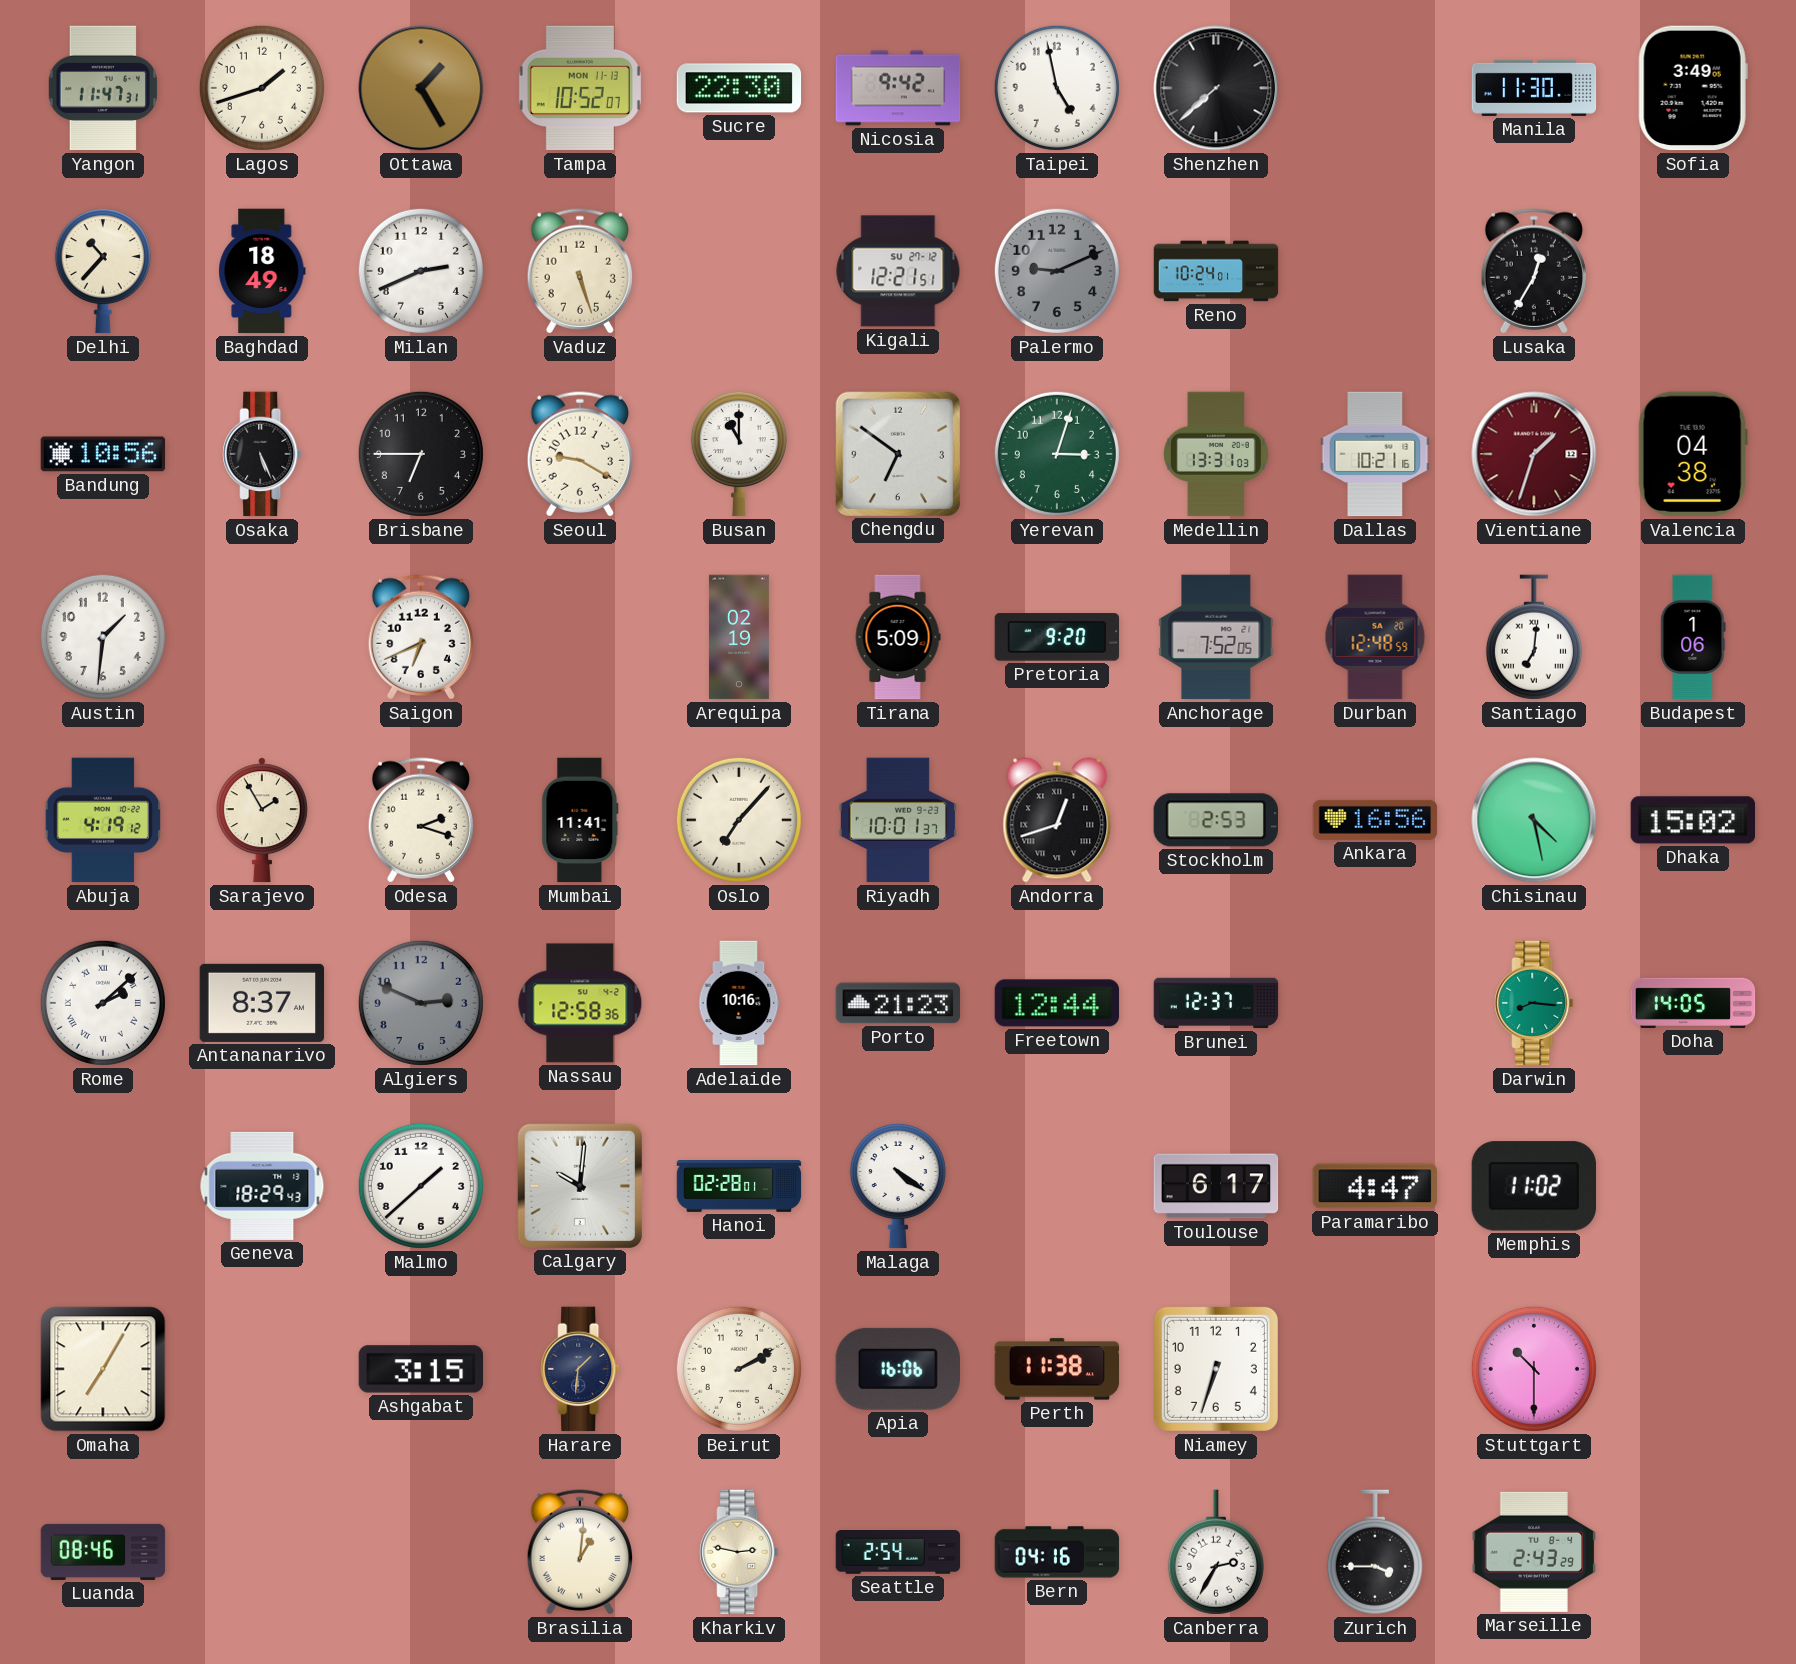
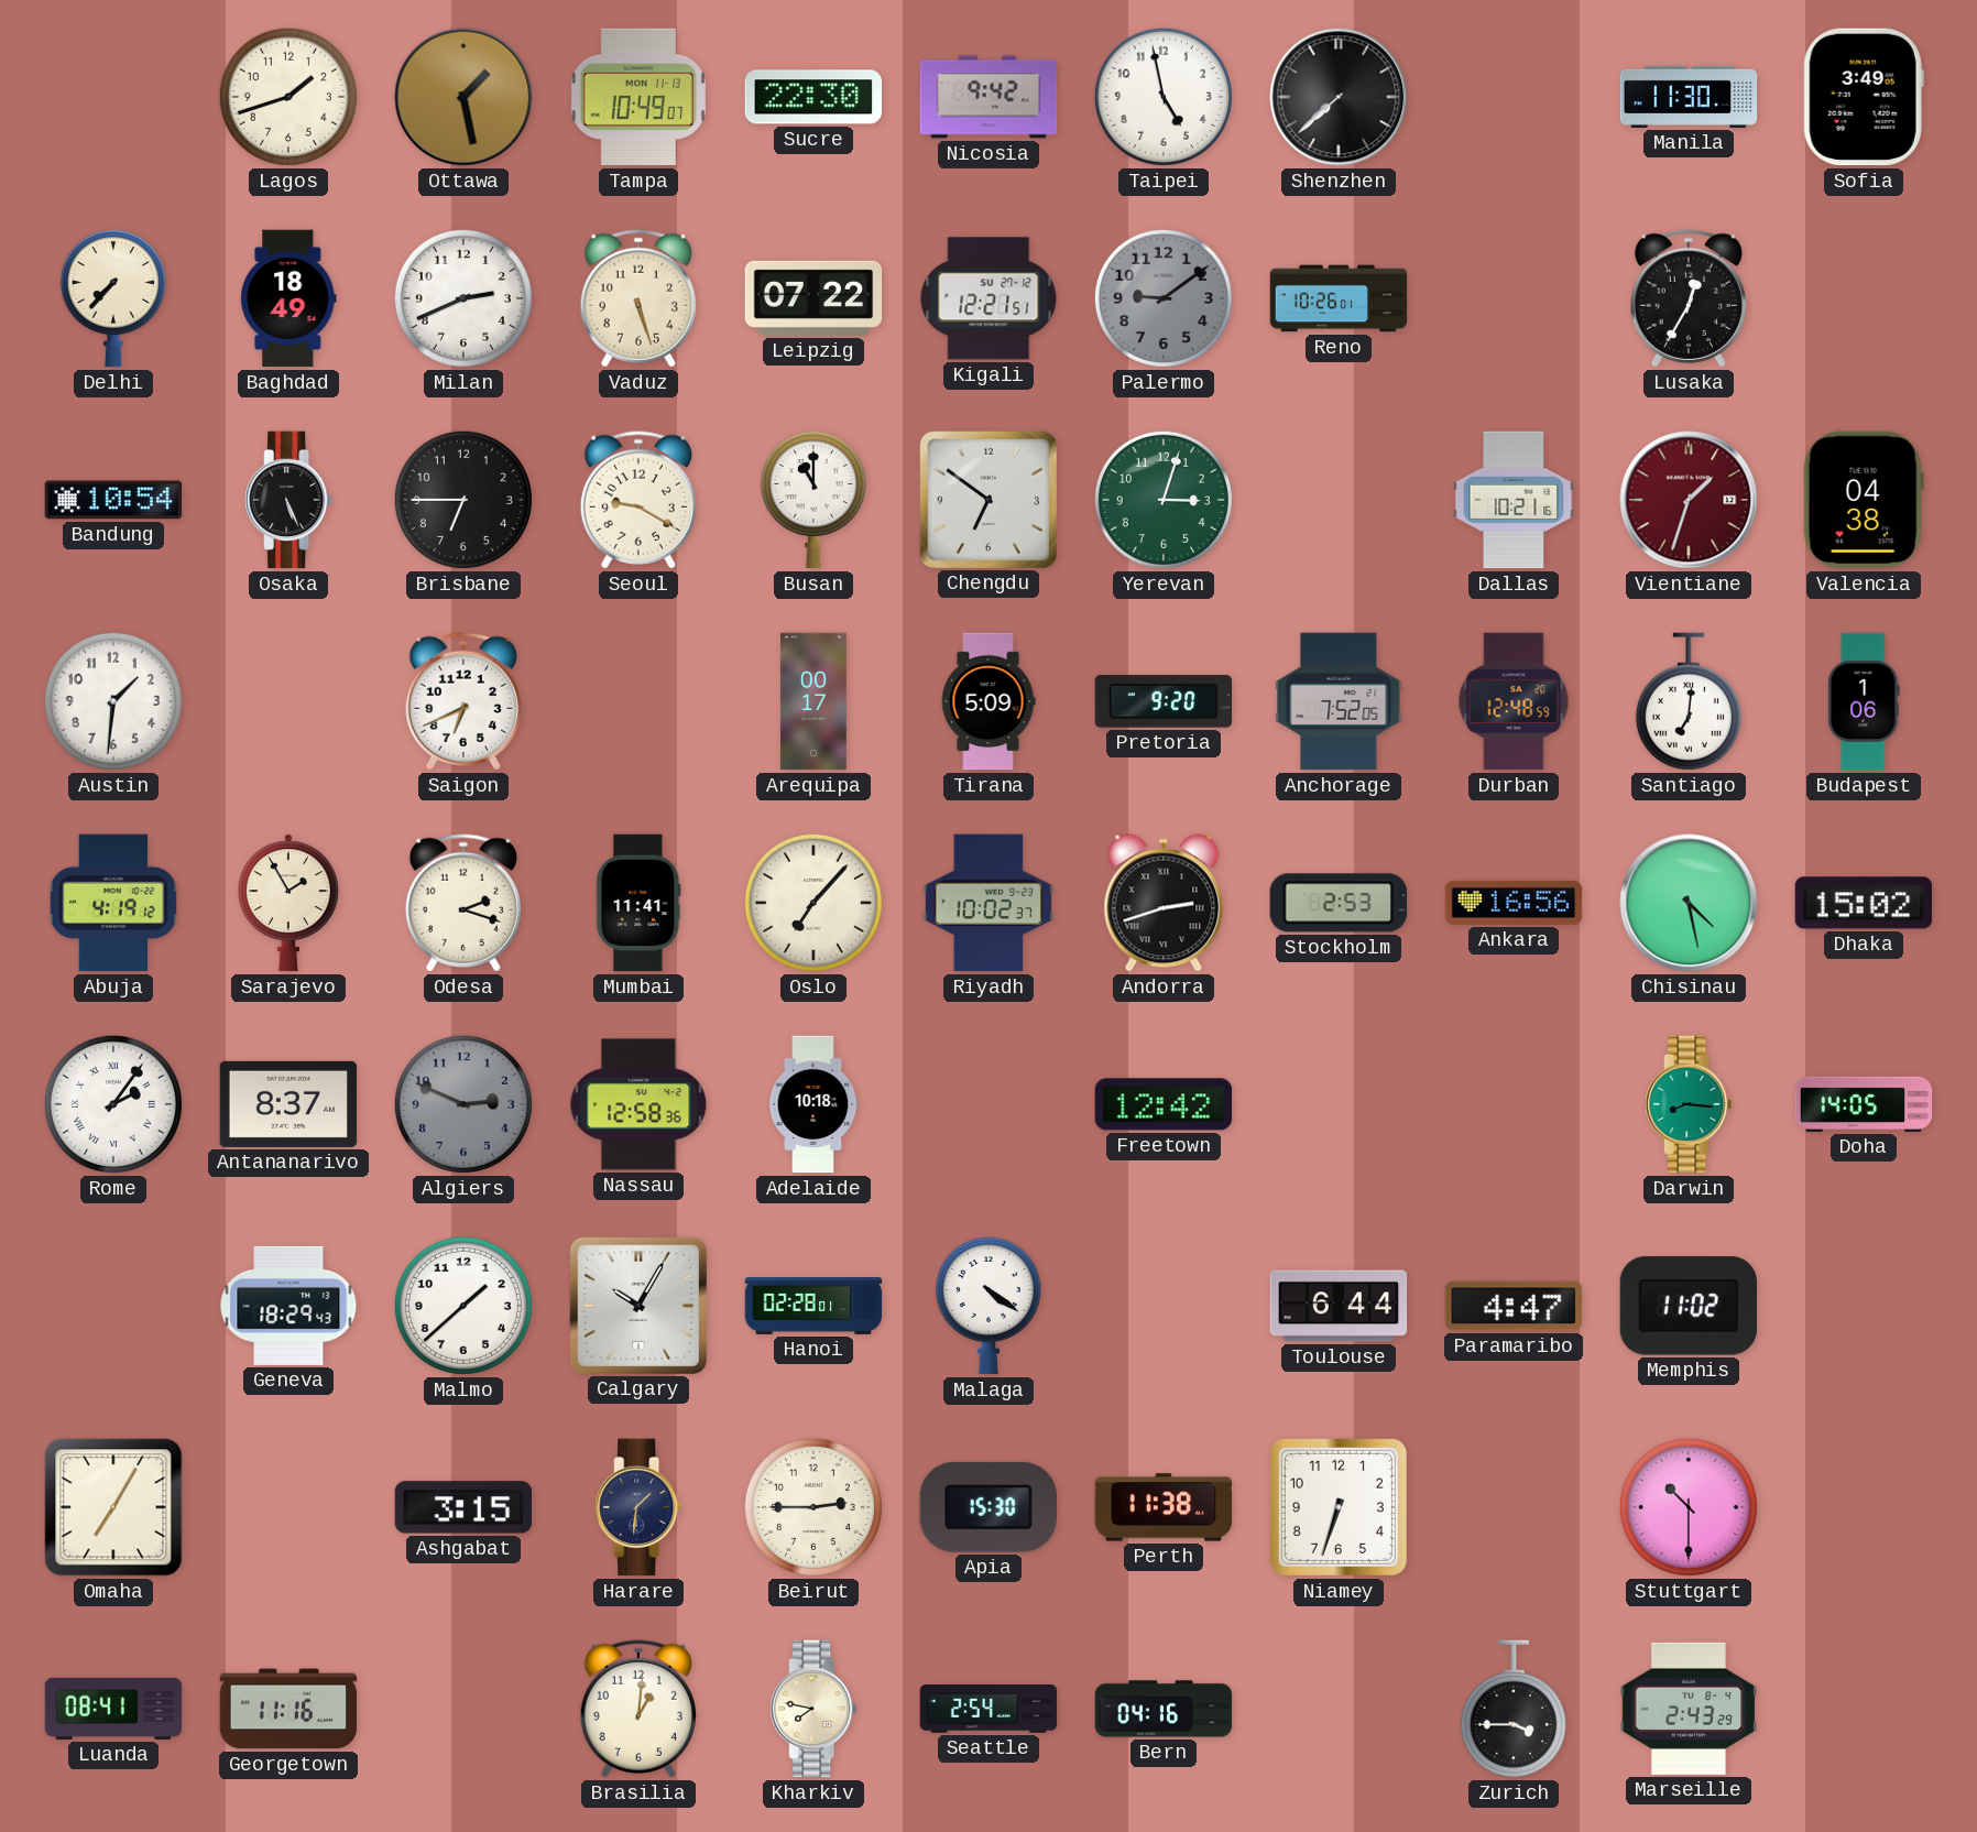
Yangon: 11:47 -> none (103, 88)
Ottawa: 1:25 -> 1:28 (463, 97)
Tampa: 10:52 -> 10:49 (638, 97)
Delhi: 10:37 -> 7:37 (113, 298)
Leipzig: none -> 07:22 (813, 298)
Palermo: 9:11 -> 9:09 (1164, 298)
Reno: 10:24 -> 10:26 (1339, 298)
Bandung: 10:56 -> 10:54 (113, 500)
Medellin: 13:31 -> none (1216, 454)
Arequipa: 02:19 -> 00:17 (813, 701)
Riyadh: 10:01 -> 10:02 (987, 903)
Andorra: 12:42 -> 2:42 (1164, 903)
Rome: 2:08 -> 2:06 (113, 1104)
Adelaide: 10:16 -> 10:18 (813, 1104)
Porto: 21:23 -> none (898, 1003)
Freetown: 12:44 -> 12:42 (1164, 1104)
Brunei: 12:37 -> none (1216, 1003)
Calgary: 10:01 -> 10:05 (637, 1305)
Toulouse: 6:17 -> 6:44 (1339, 1306)
Beirut: 2:10 -> 2:45 (813, 1507)
Apia: 16:06 -> 15:30 (988, 1507)
Luanda: 08:46 -> 08:41 (113, 1709)
Georgetown: none -> 11:16 (288, 1709)
Brasilia numerals: Roman -> Arabic (638, 1709)
Kharkiv: 2:47 -> 7:47 (813, 1709)
Canberra: 2:35 -> none (1216, 1552)
